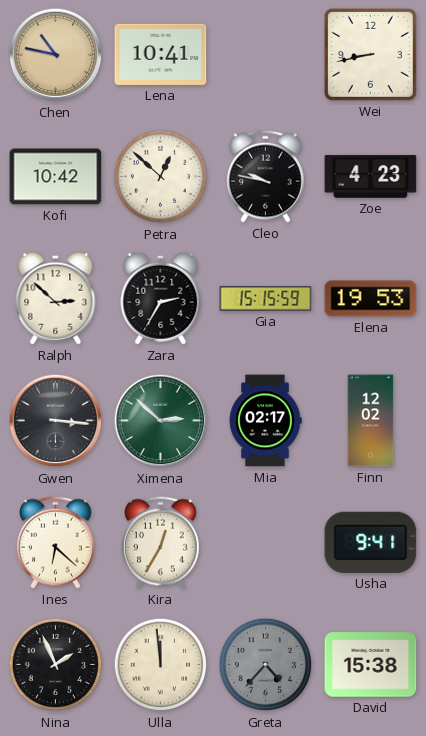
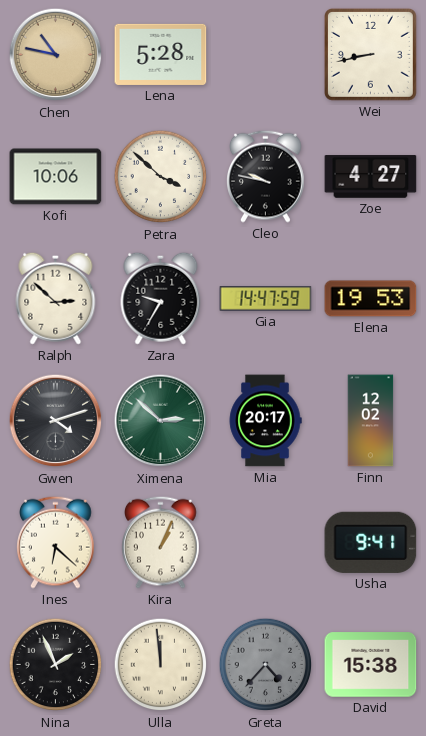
Lena: 10:41 -> 5:28 (161, 54)
Kofi: 10:42 -> 10:06 (56, 177)
Petra: 12:52 -> 3:52 (161, 177)
Zoe: 4:23 -> 4:27 (371, 177)
Zara: 2:35 -> 9:35 (161, 298)
Gia: 15:15 -> 14:47 (266, 299)
Gwen: 3:16 -> 4:12 (56, 421)
Mia: 02:17 -> 20:17 (265, 421)
Kira: 12:35 -> 1:04 (161, 542)
